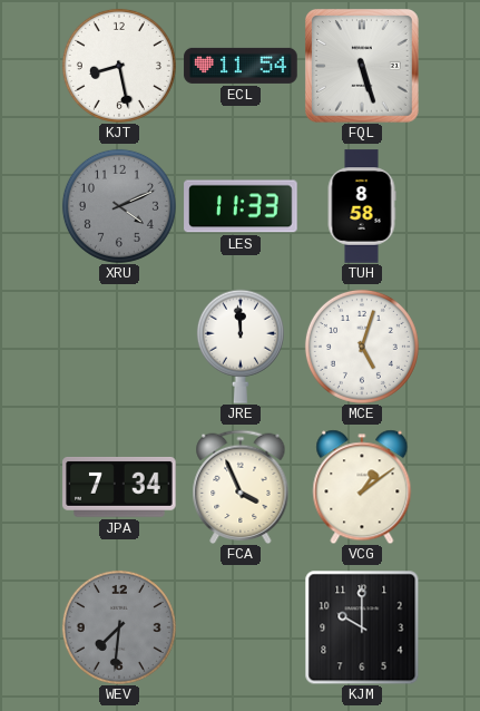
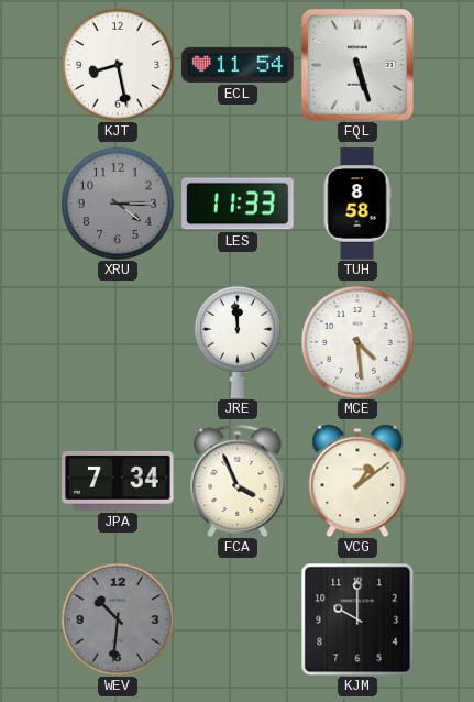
XRU: 4:11 -> 4:15 (118, 204)
MCE: 5:03 -> 4:29 (357, 342)
WEV: 7:31 -> 10:31 (118, 619)
